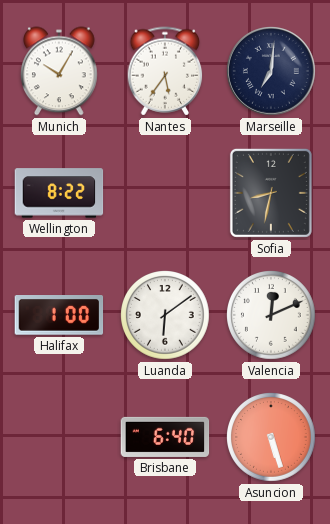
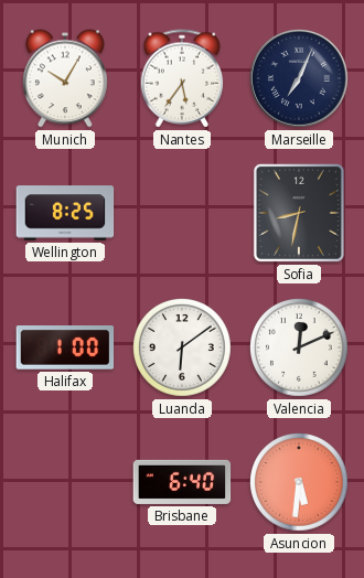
Marseille: 7:01 -> 7:04 (300, 79)
Wellington: 8:22 -> 8:25 (65, 213)
Asuncion: 5:27 -> 5:31 (300, 483)
